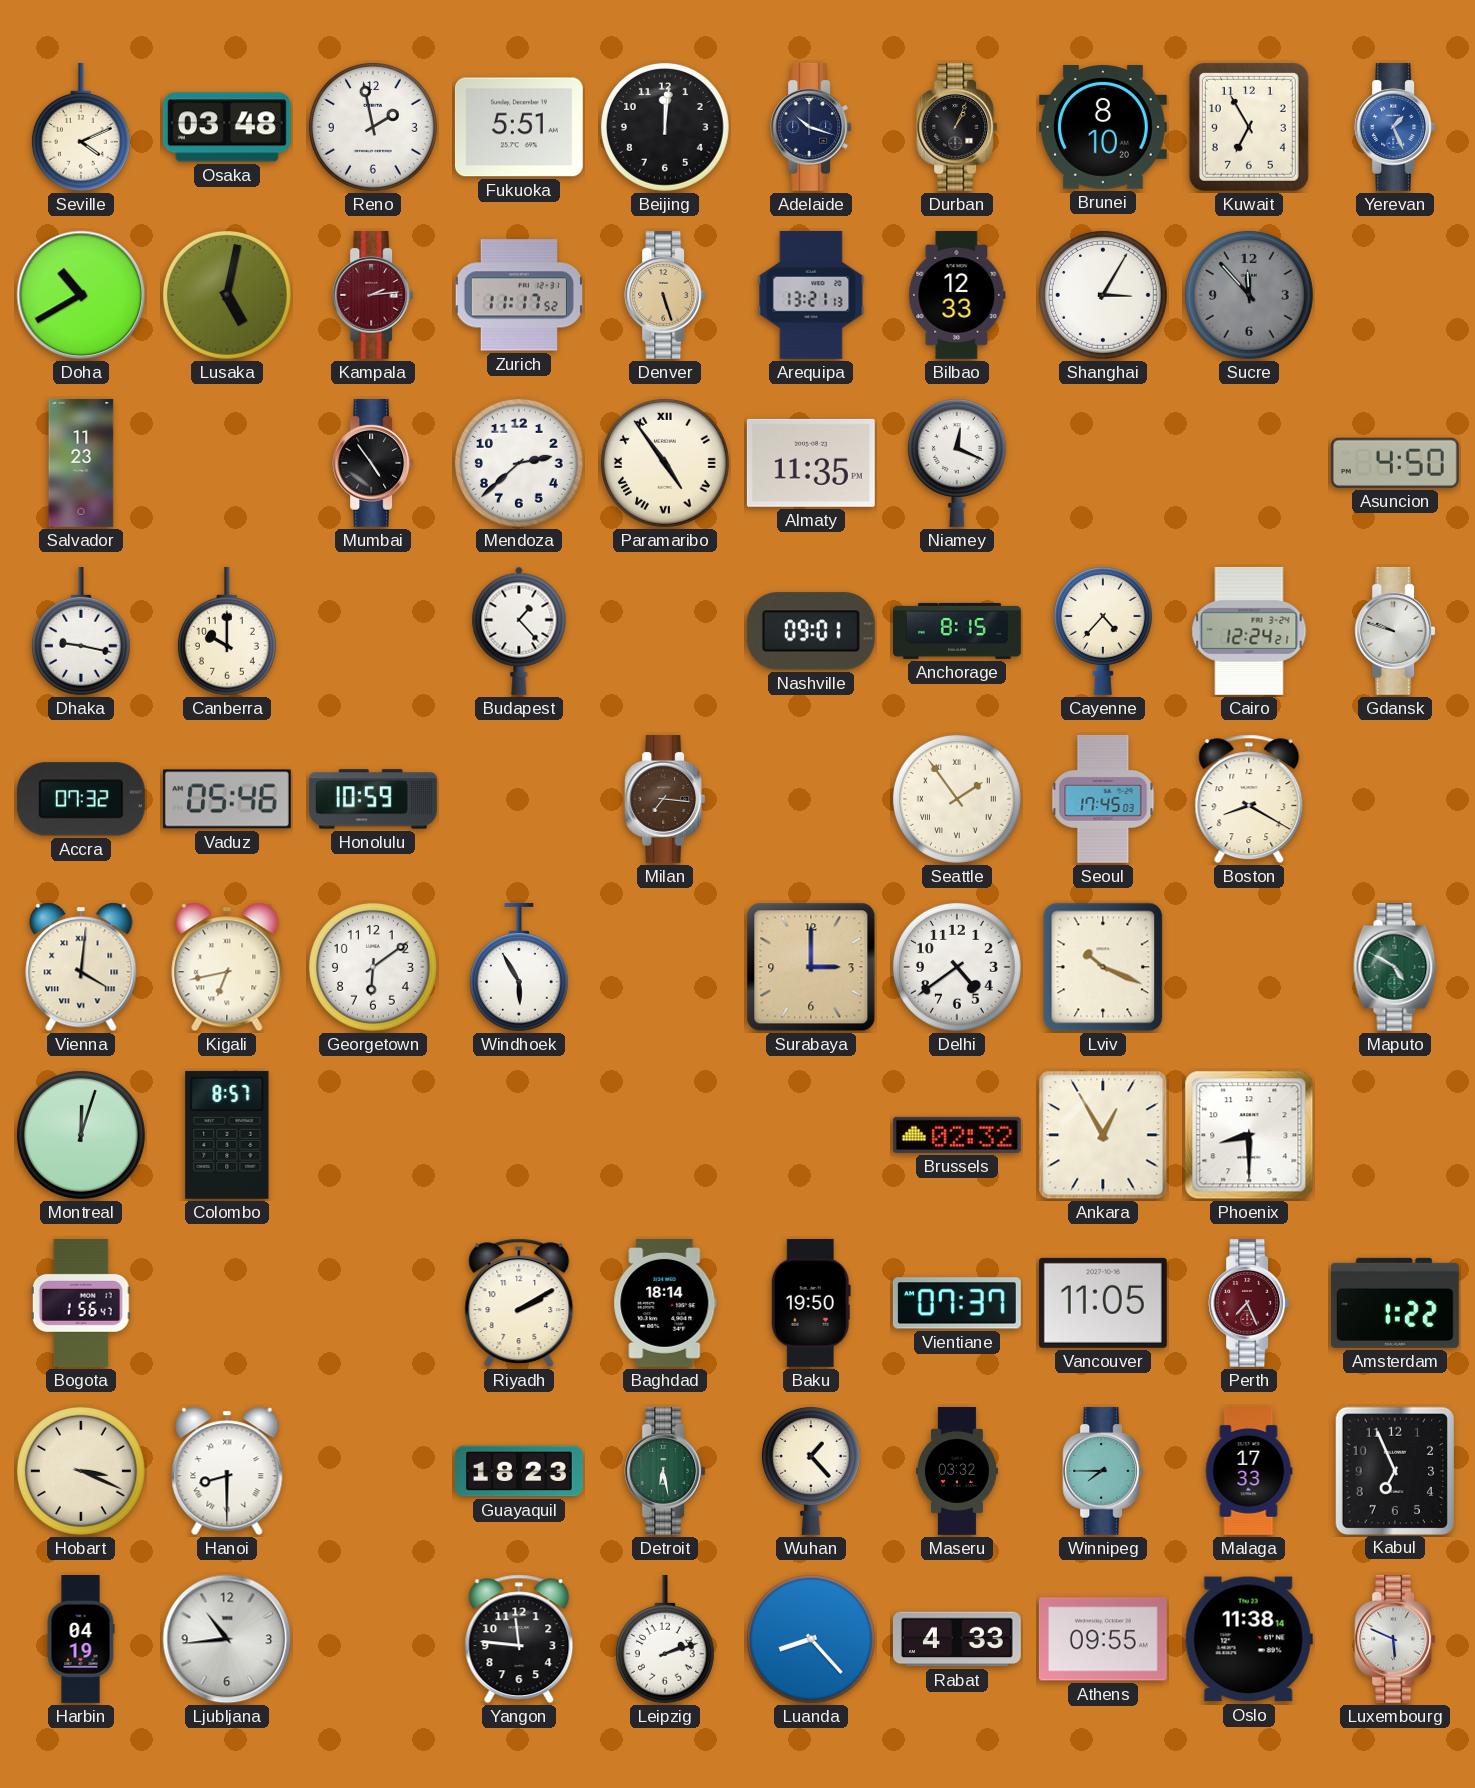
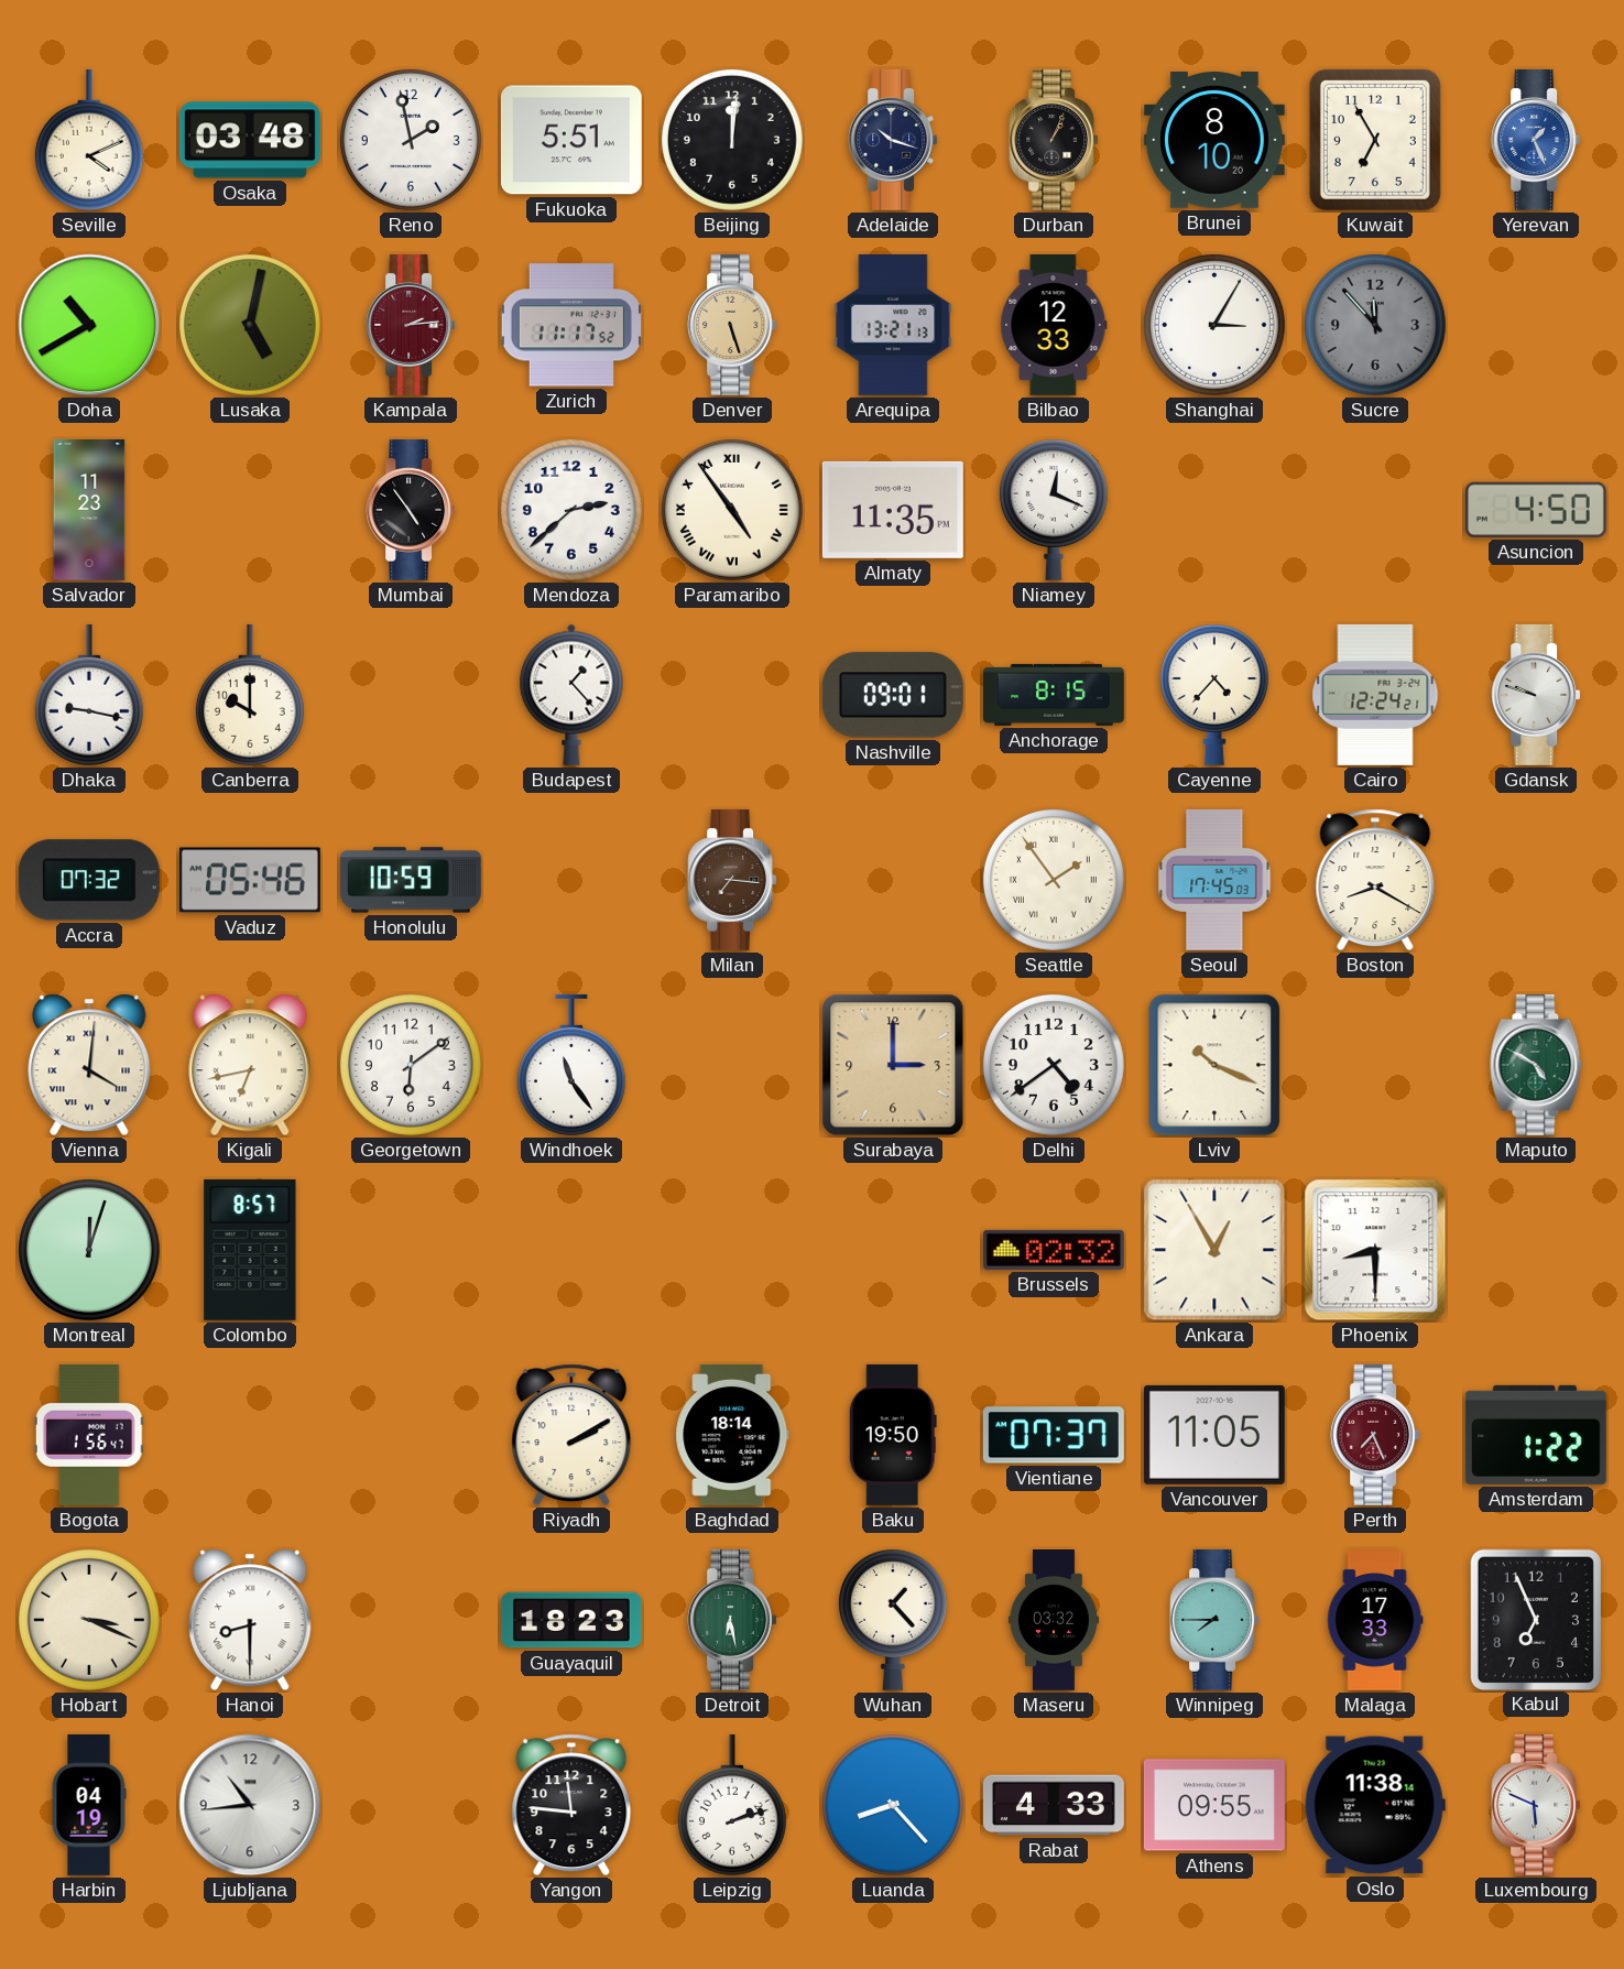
Windhoek: 5:55 -> 11:24 (571, 1065)
